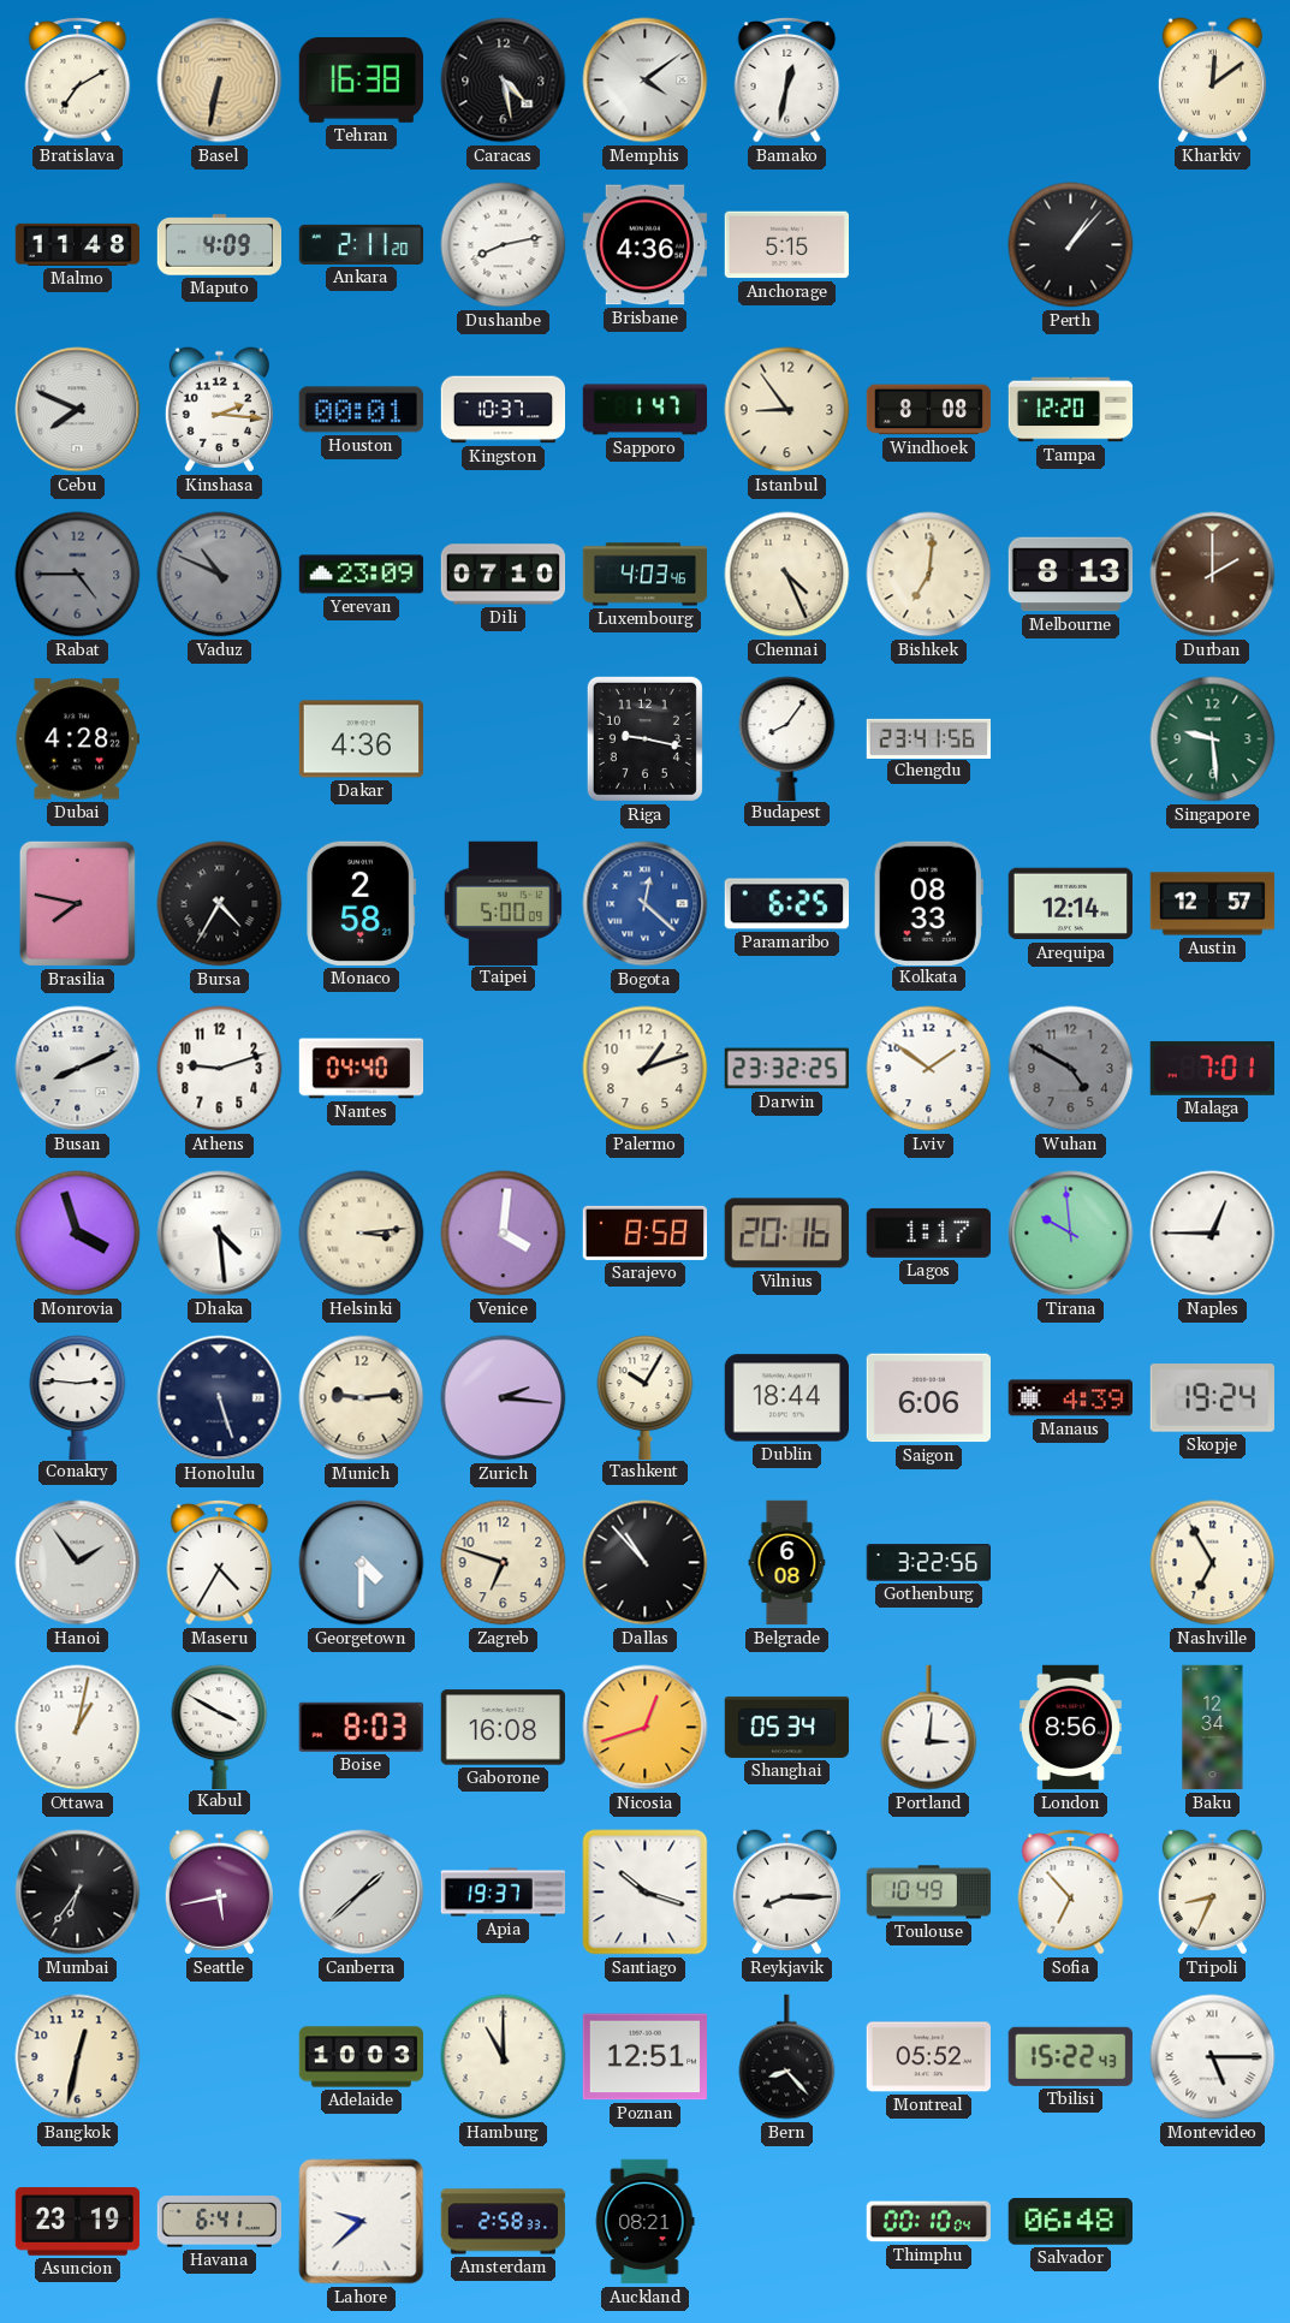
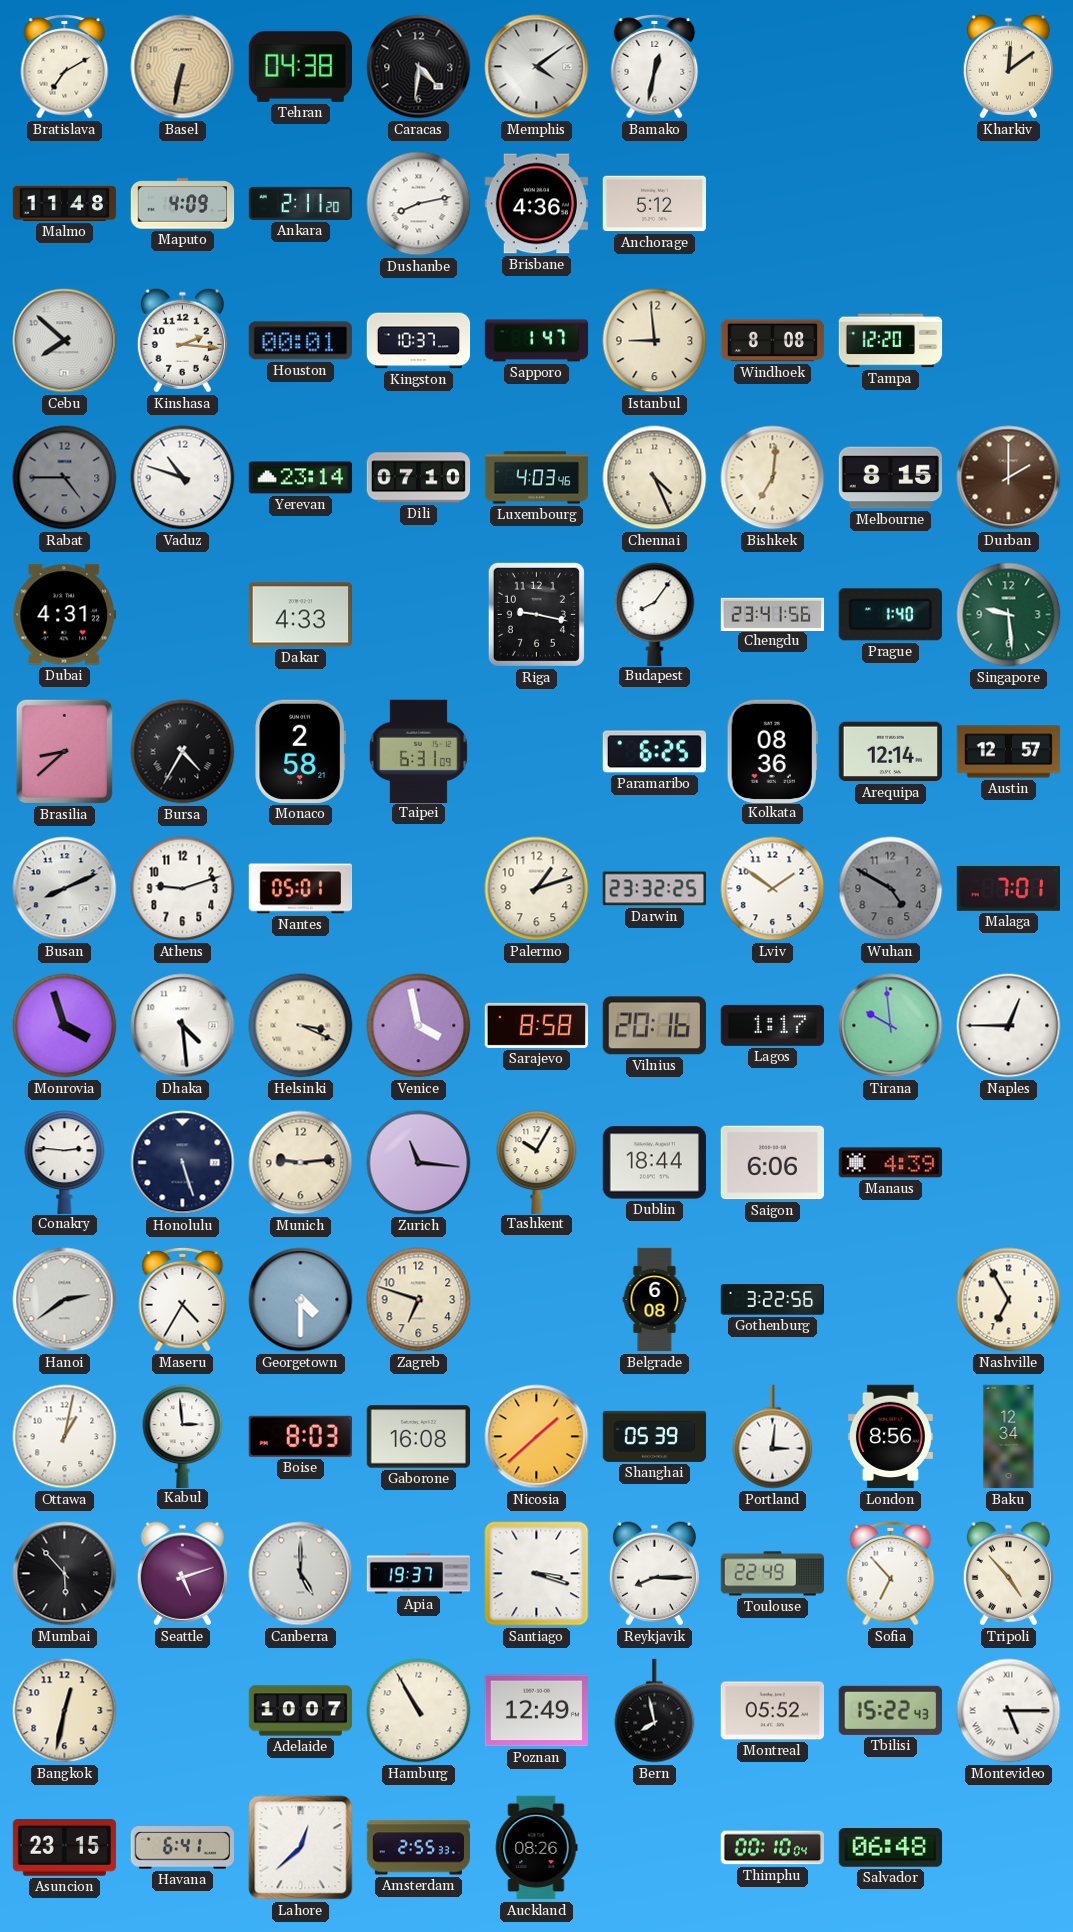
Tehran: 16:38 -> 04:38 (300, 66)
Caracas: 4:28 -> 4:31 (419, 67)
Anchorage: 5:15 -> 5:12 (654, 204)
Perth: 1:07 -> none (1071, 245)
Cebu: 7:49 -> 7:52 (65, 341)
Istanbul: 8:54 -> 8:59 (655, 341)
Vaduz: 10:49 -> 10:48 (183, 478)
Vaduz dial: grey -> white (183, 478)
Yerevan: 23:09 -> 23:14 (301, 478)
Melbourne: 8:13 -> 8:15 (891, 478)
Dubai: 4:28 -> 4:31 (64, 615)
Dakar: 4:36 -> 4:33 (300, 615)
Prague: none -> 1:40 (890, 615)
Brasilia: 7:47 -> 8:38 (64, 751)
Taipei: 5:00 -> 6:31 (418, 751)
Bogota: 12:22 -> none (646, 904)
Kolkata: 08:33 -> 08:36 (772, 751)
Nantes: 04:40 -> 05:01 (301, 889)
Helsinki: 3:14 -> 3:19 (301, 1026)
Venice: 4:01 -> 3:58 (419, 1026)
Zurich: 2:16 -> 11:16 (419, 1163)
Skopje: 19:24 -> none (1212, 1398)
Hanoi: 1:54 -> 2:39 (65, 1300)
Dallas: 10:53 -> none (646, 1563)
Kabul: 3:50 -> 2:59 (183, 1436)
Nicosia: 12:42 -> 1:38 (537, 1437)
Shanghai: 05:34 -> 05:39 (655, 1436)
Mumbai: 6:36 -> 5:53 (65, 1574)
Seattle: 5:43 -> 5:12 (182, 1574)
Canberra: 1:38 -> 5:00 (301, 1574)
Santiago: 10:18 -> 3:18 (537, 1574)
Toulouse: 10:49 -> 22:49 (773, 1574)
Tripoli: 8:34 -> 4:53 (1008, 1574)
Adelaide: 10:03 -> 10:07 (301, 1711)
Hamburg: 11:00 -> 10:55 (419, 1711)
Poznan: 12:51 -> 12:49 (536, 1711)
Bern: 8:23 -> 7:58 (655, 1711)
Asuncion: 23:19 -> 23:15 (65, 1848)
Lahore: 9:38 -> 12:38 (301, 1848)
Amsterdam: 2:58 -> 2:55 (419, 1848)
Auckland: 08:21 -> 08:26 (536, 1848)
